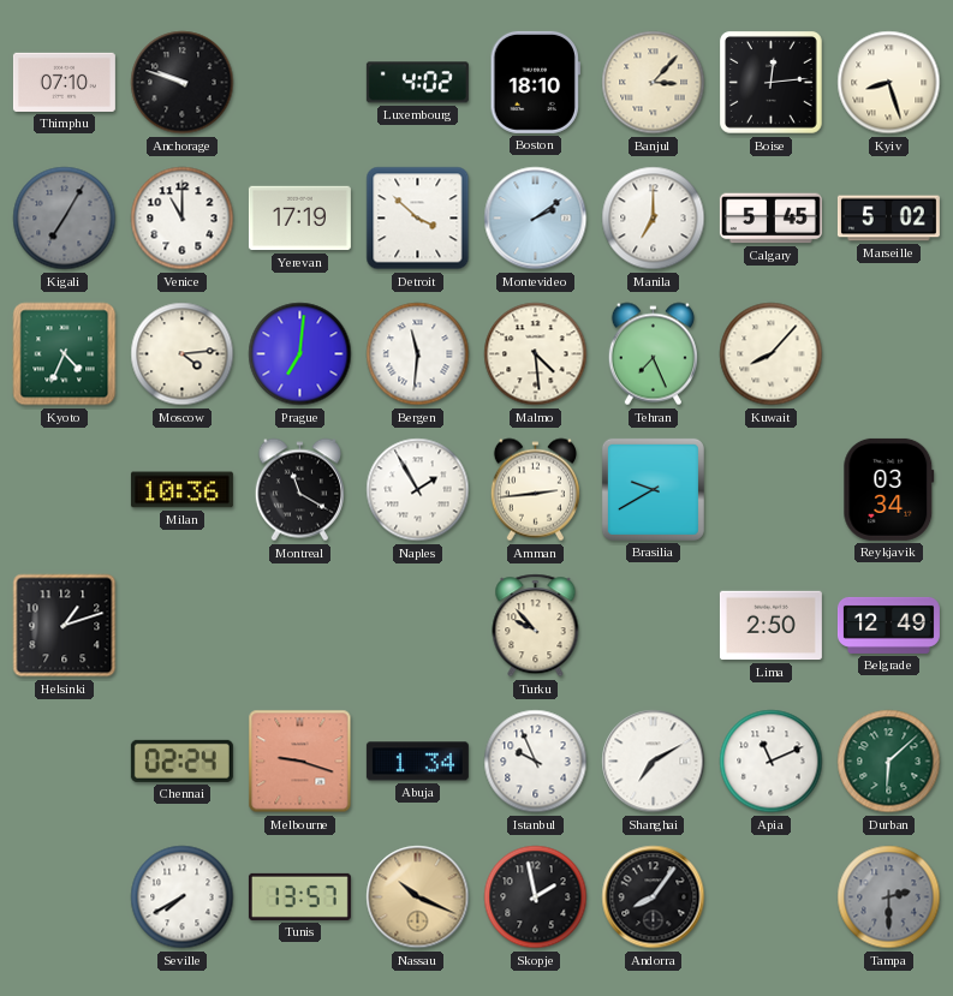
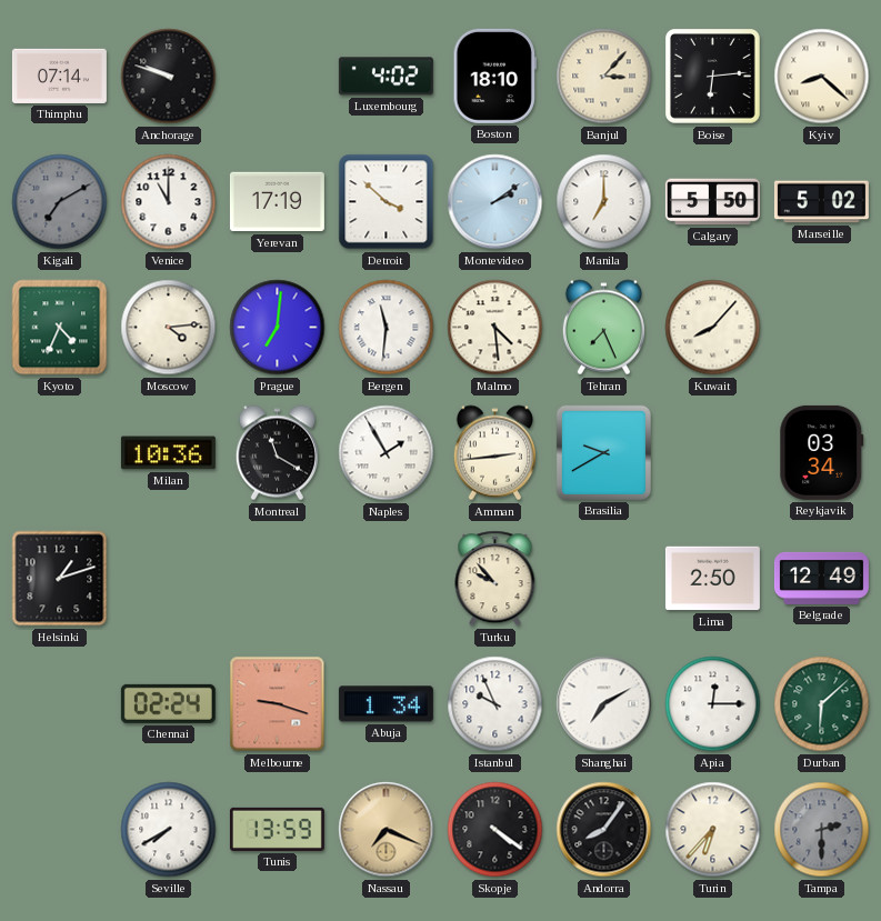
Thimphu: 07:10 -> 07:14 (59, 76)
Boise: 12:14 -> 6:14 (713, 77)
Kyiv: 8:27 -> 8:22 (822, 77)
Kigali: 7:05 -> 7:10 (60, 202)
Calgary: 5:45 -> 5:50 (712, 202)
Apia: 11:11 -> 12:15 (713, 704)
Tunis: 13:57 -> 13:59 (277, 829)
Nassau: 10:19 -> 7:19 (387, 830)
Skopje: 1:58 -> 4:21 (495, 830)
Turin: none -> 6:37 (713, 830)
